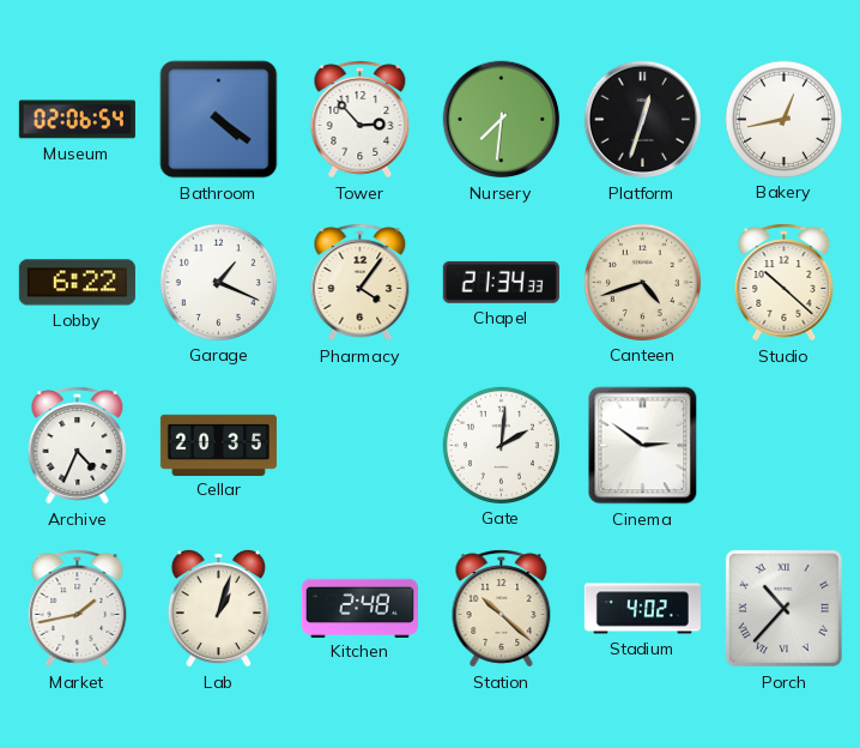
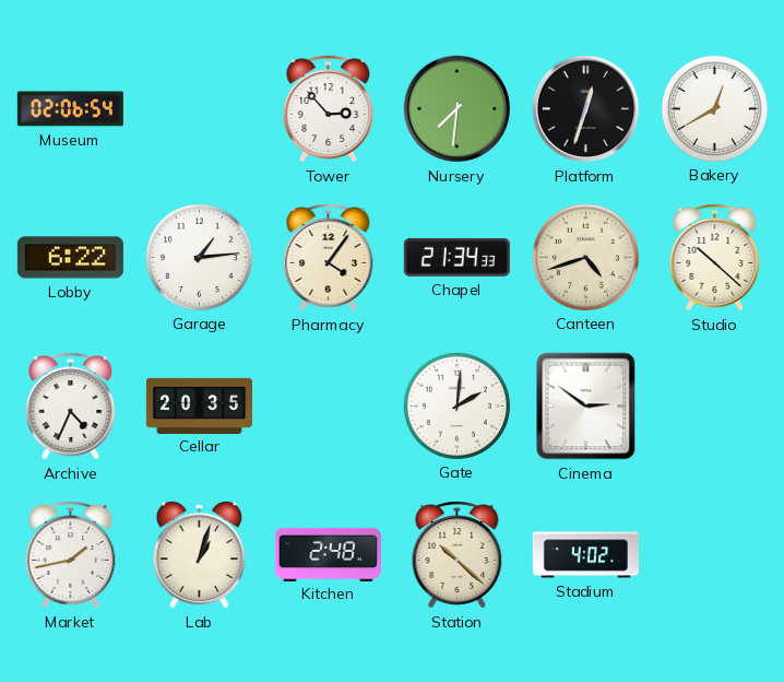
Bathroom: 4:21 -> none (219, 120)
Bakery: 12:43 -> 12:40 (714, 108)
Garage: 1:19 -> 1:14 (199, 257)
Porch: 10:37 -> none (783, 608)
